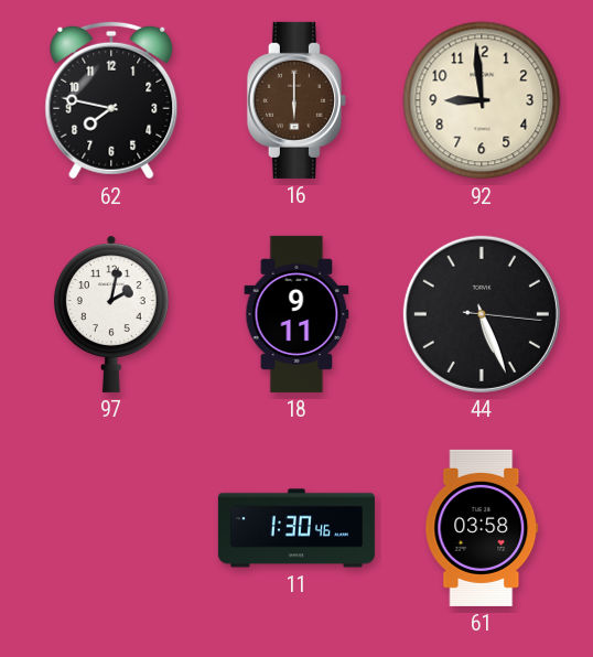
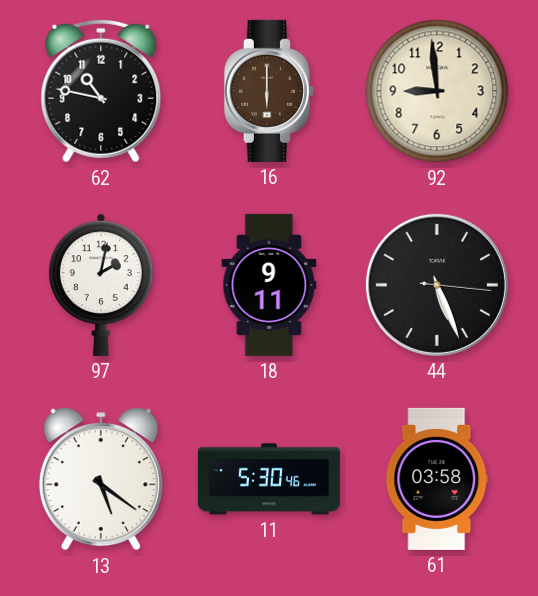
62: 7:47 -> 10:47 (101, 91)
13: none -> 5:21 (101, 479)
11: 1:30 -> 5:30 (269, 479)
